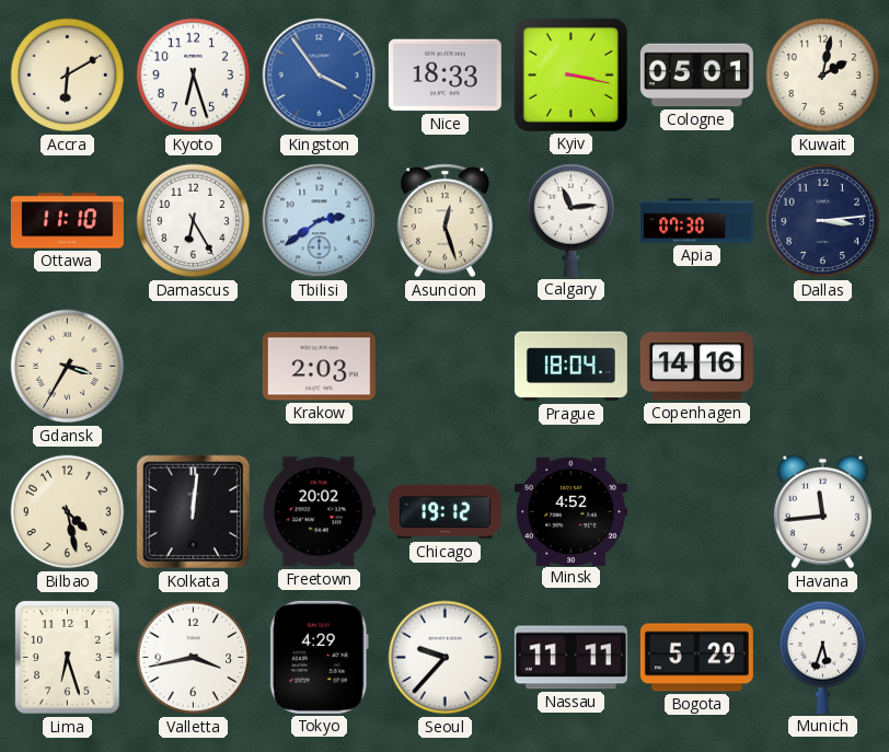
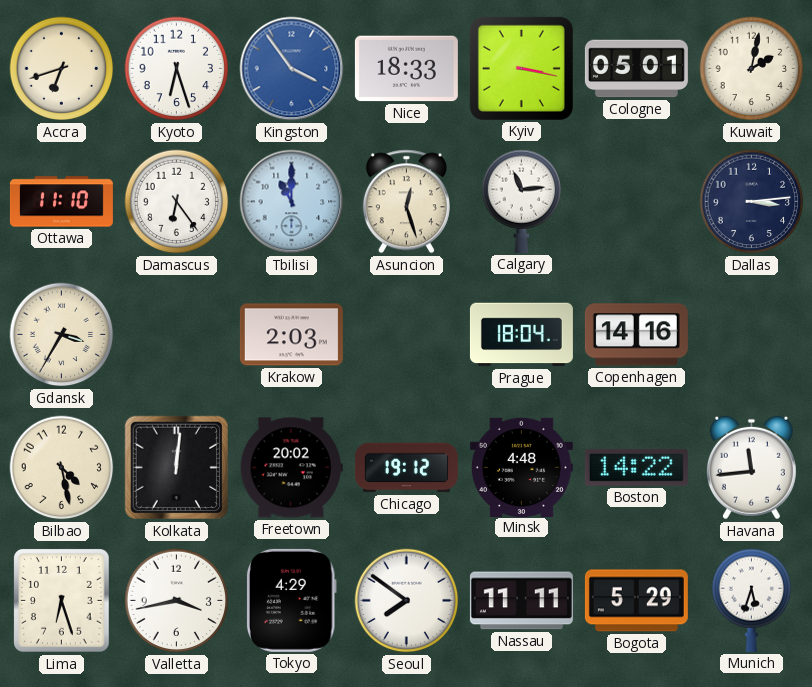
Accra: 6:10 -> 6:42 (62, 69)
Damascus: 6:25 -> 6:24 (177, 202)
Tbilisi: 2:39 -> 11:00 (292, 202)
Apia: 07:30 -> none (696, 221)
Minsk: 4:52 -> 4:48 (521, 467)
Boston: none -> 14:22 (636, 467)
Seoul: 9:37 -> 7:51 (407, 601)
